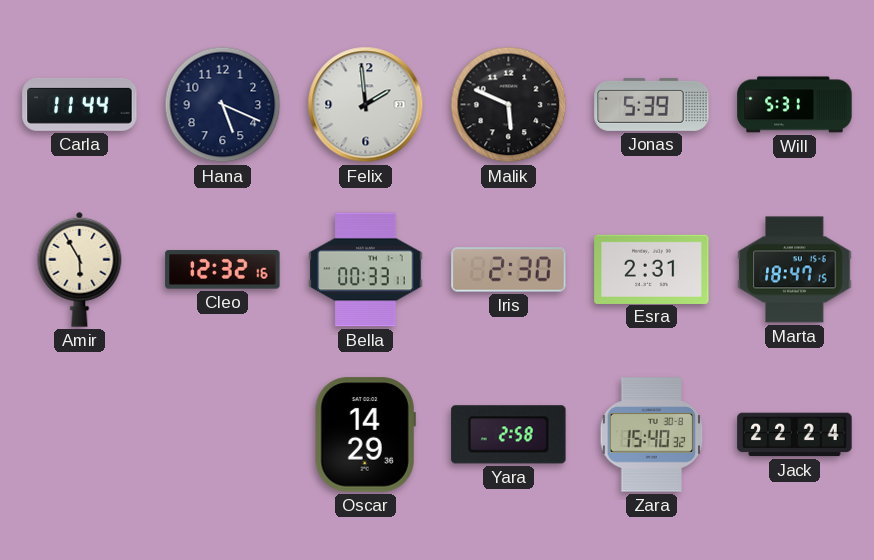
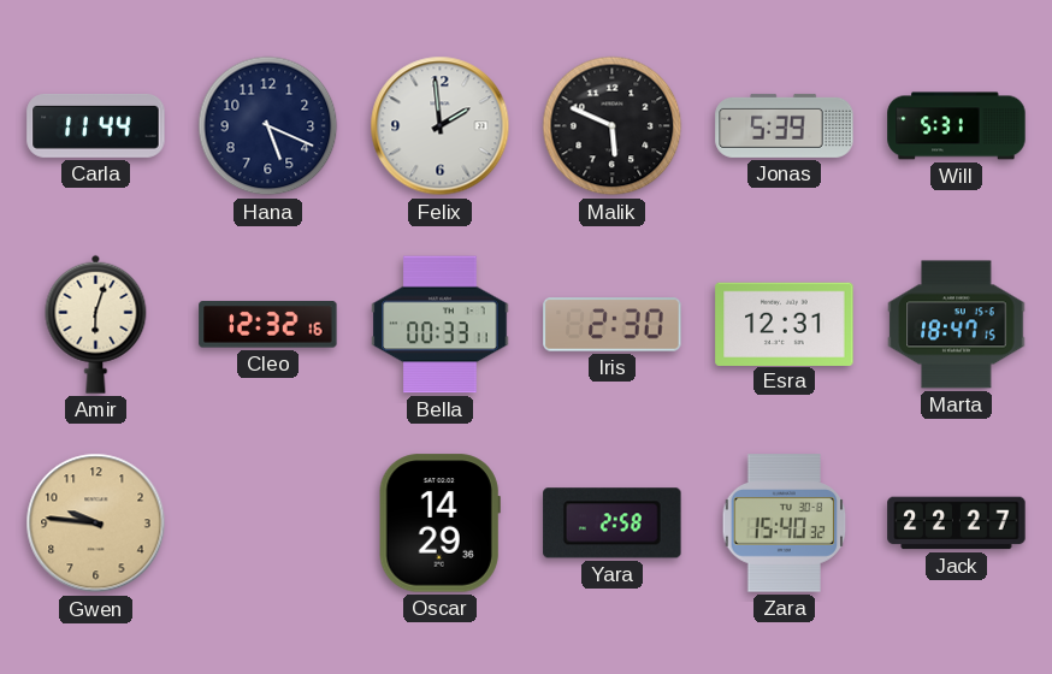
Amir: 5:55 -> 6:03 (96, 324)
Esra: 2:31 -> 12:31 (785, 324)
Gwen: none -> 9:46 (96, 524)
Jack: 22:24 -> 22:27 (957, 524)
